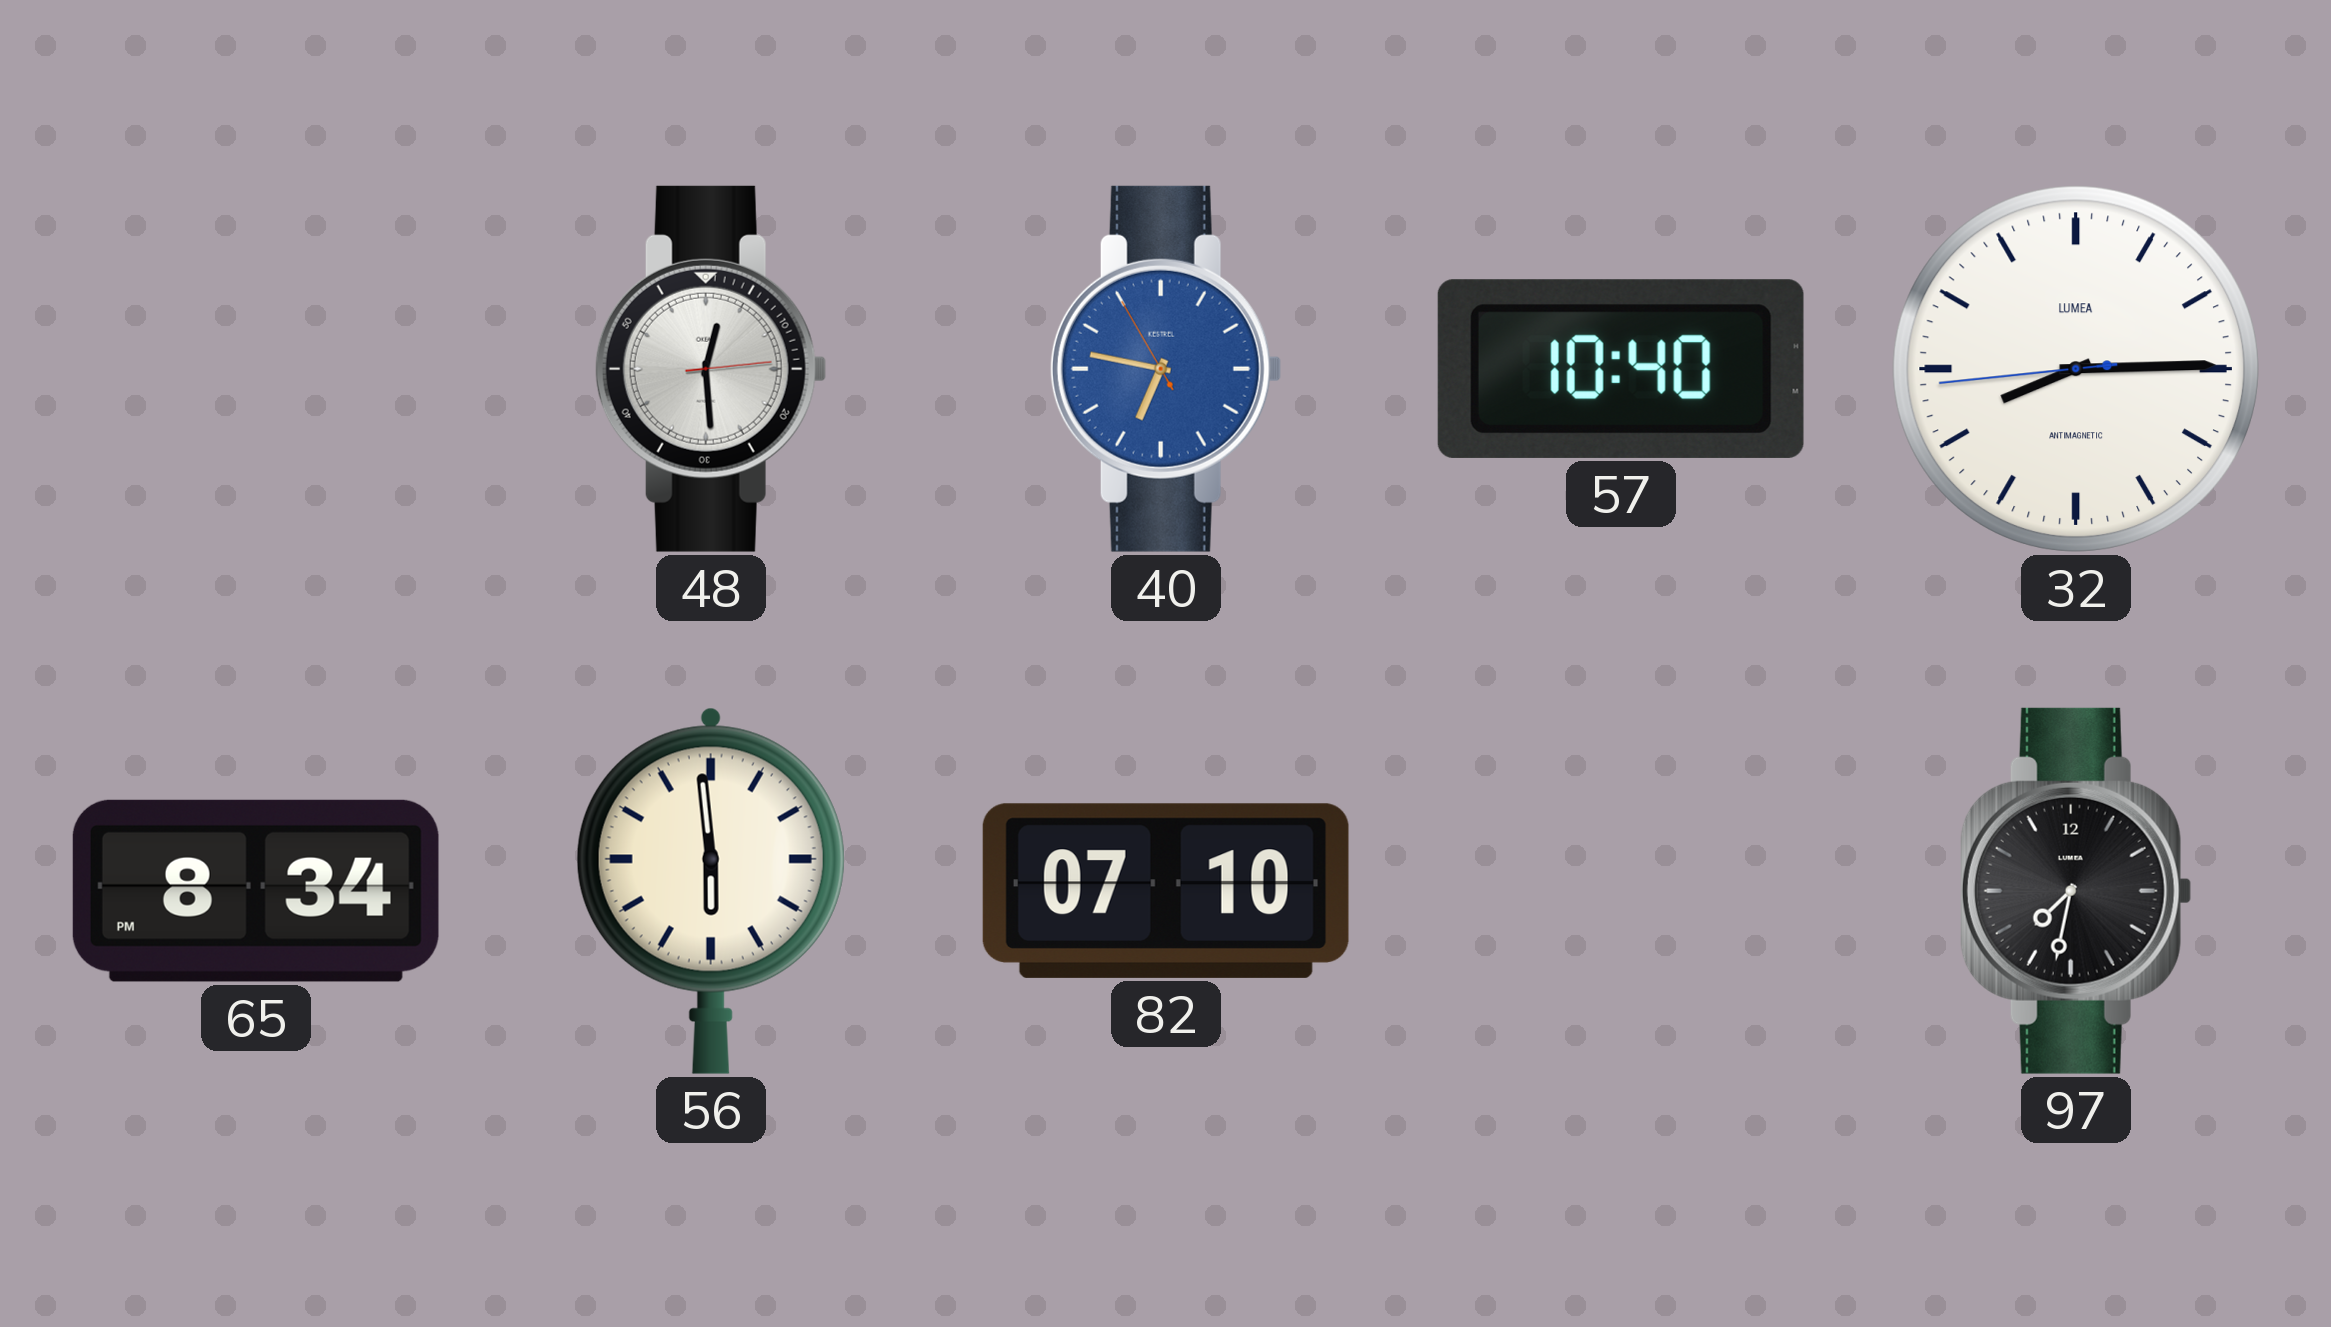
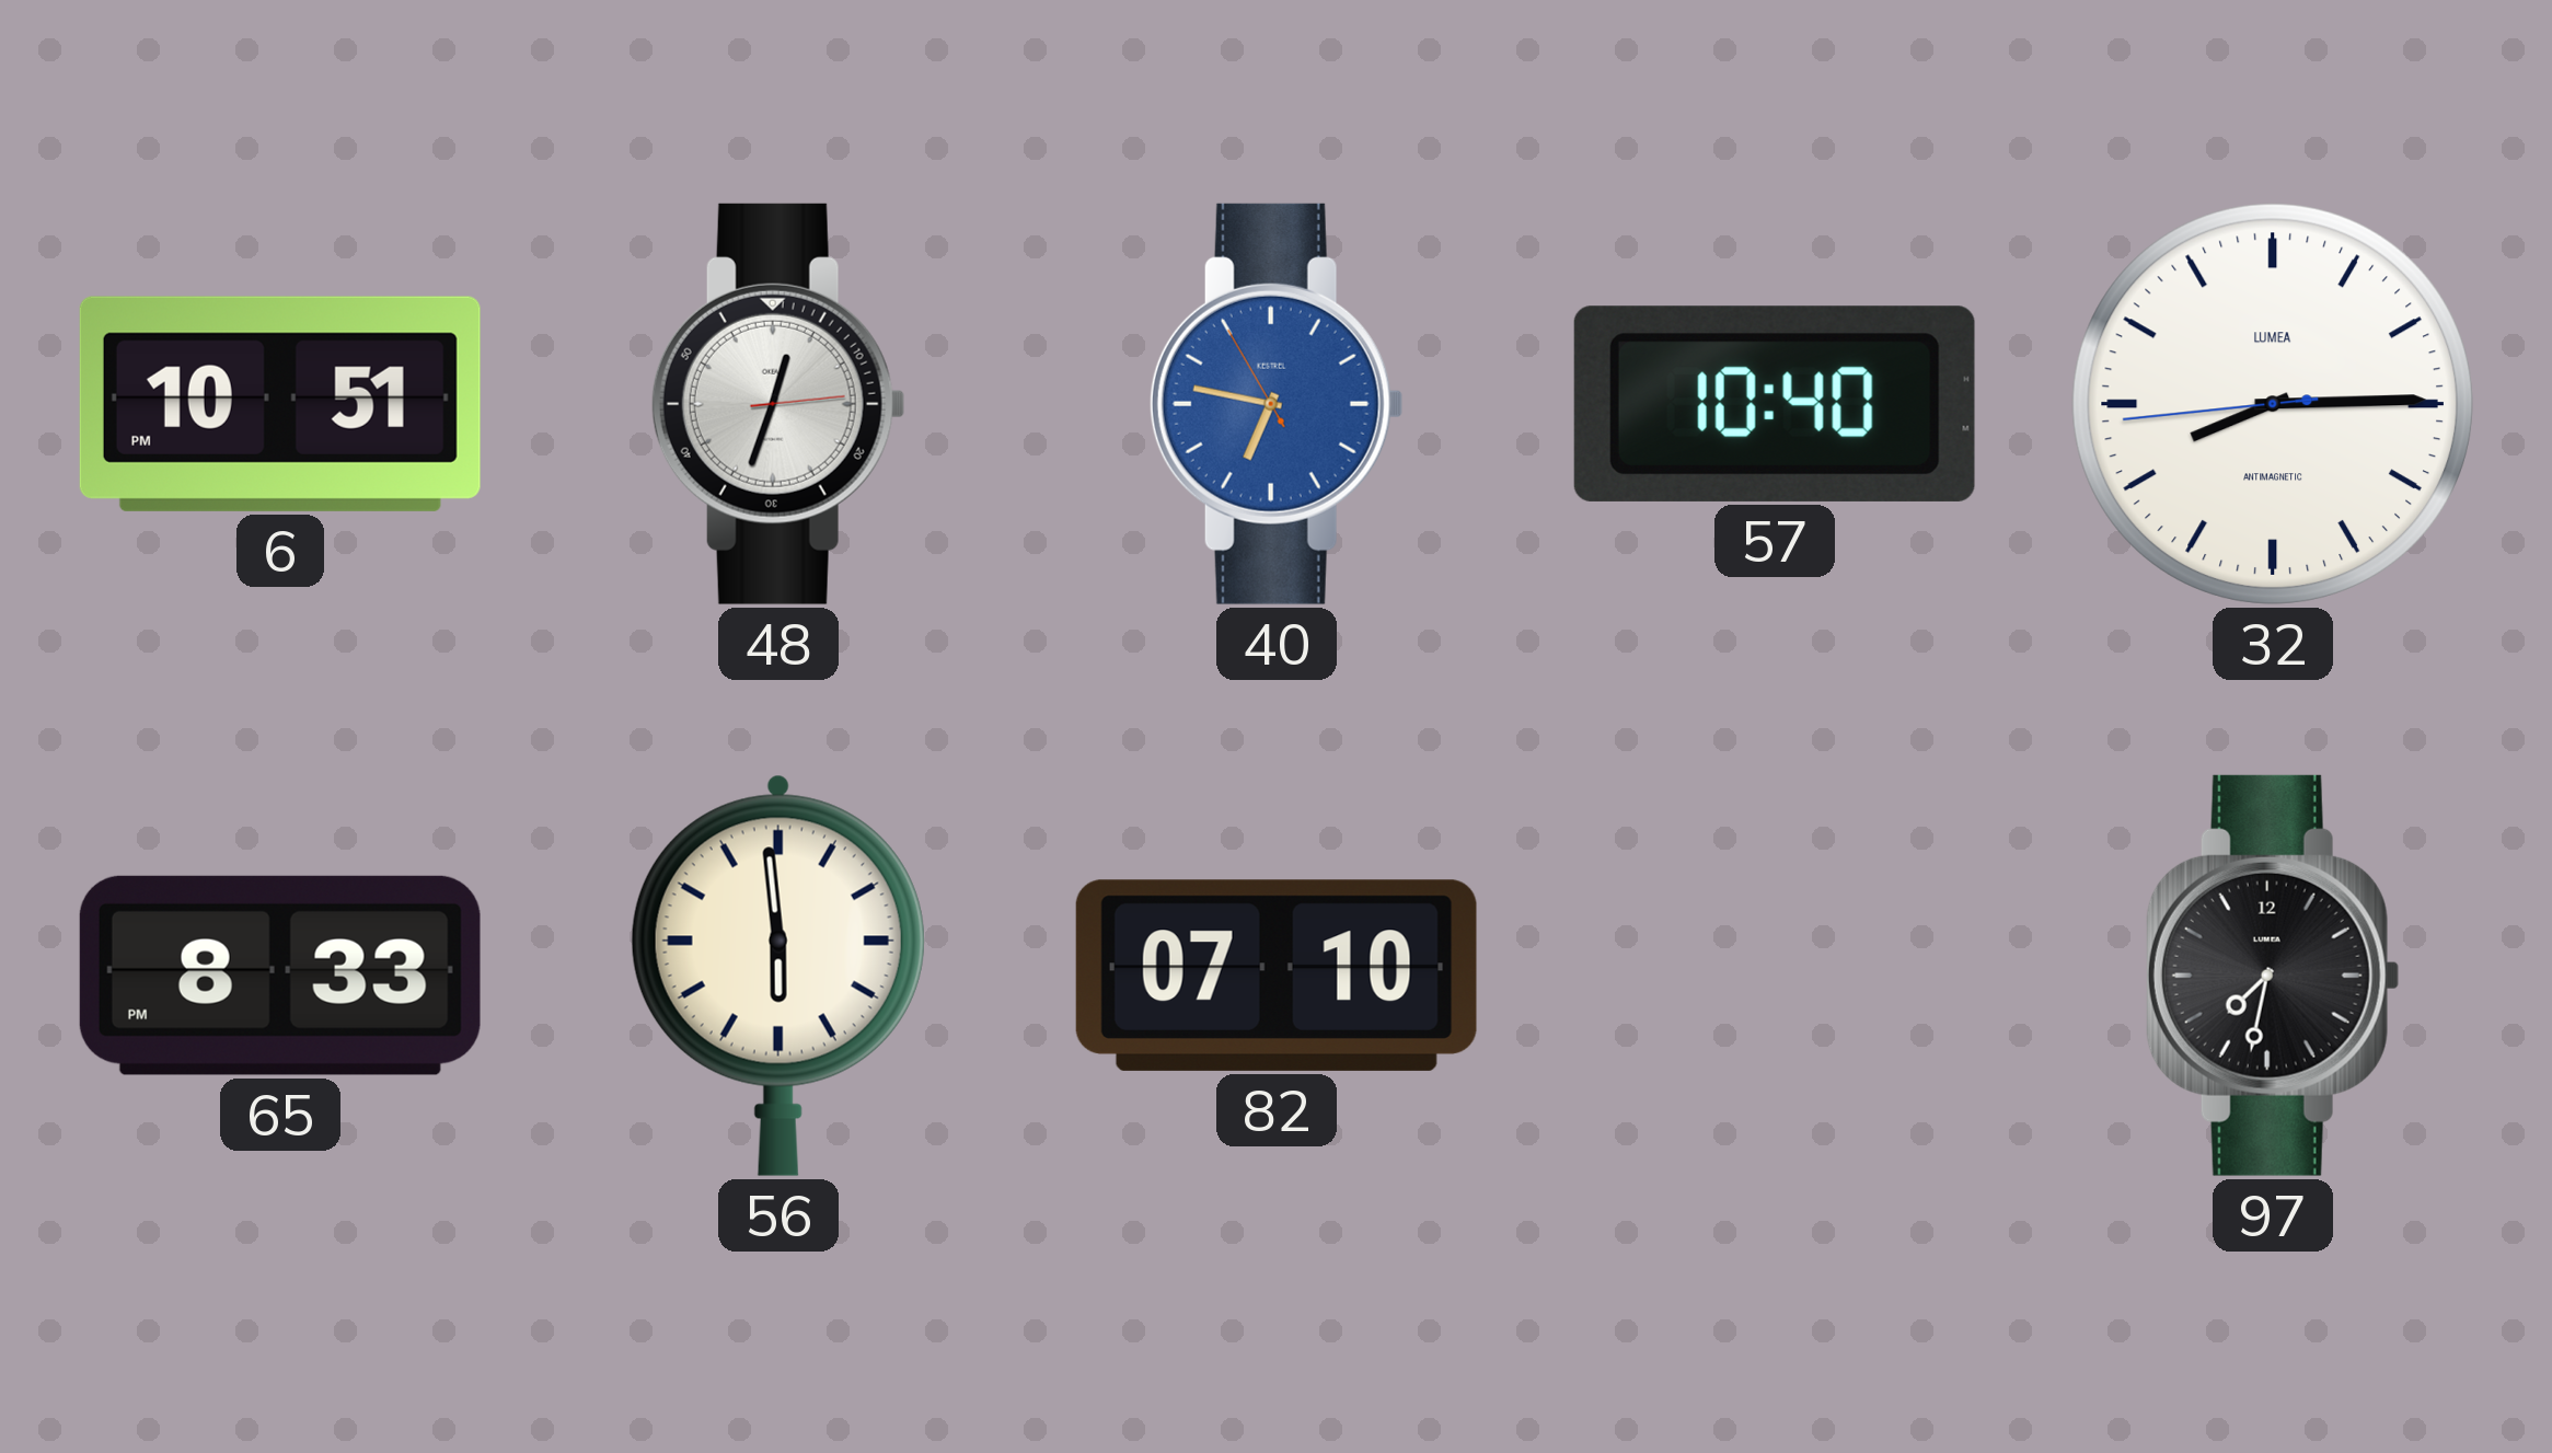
6: none -> 10:51 (280, 404)
48: 12:29 -> 12:33 (778, 404)
65: 8:34 -> 8:33 (280, 976)
